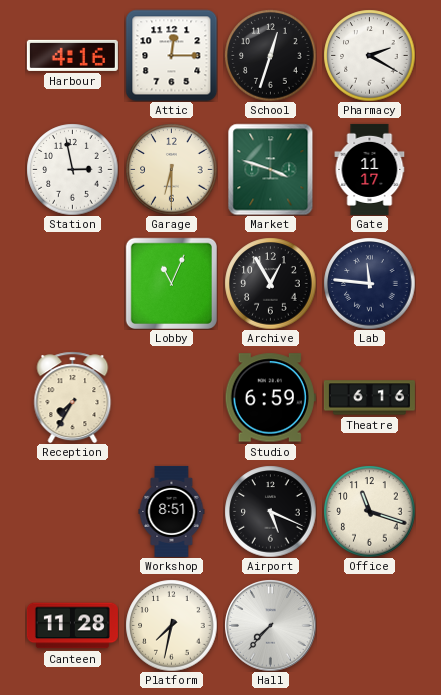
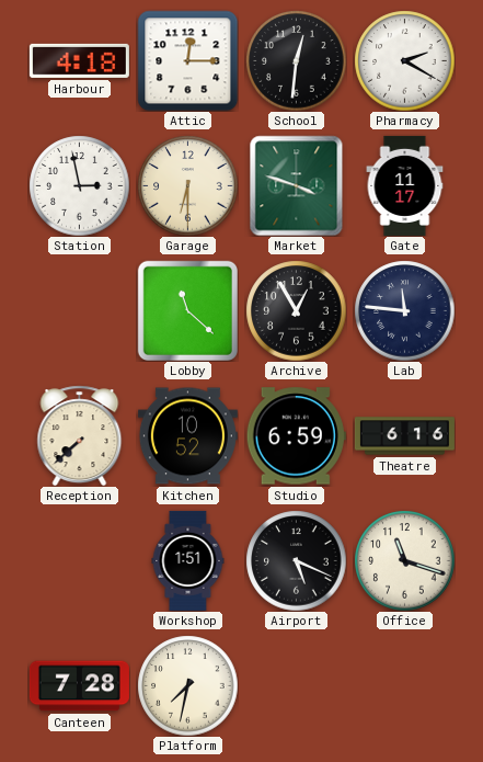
Harbour: 4:16 -> 4:18 (79, 60)
School: 12:33 -> 12:31 (296, 60)
Lobby: 11:04 -> 11:22 (187, 310)
Reception: 7:35 -> 7:38 (80, 435)
Kitchen: none -> 10:52 (187, 436)
Workshop: 8:51 -> 1:51 (188, 560)
Canteen: 11:28 -> 7:28 (79, 686)
Hall: 7:37 -> none (270, 625)
